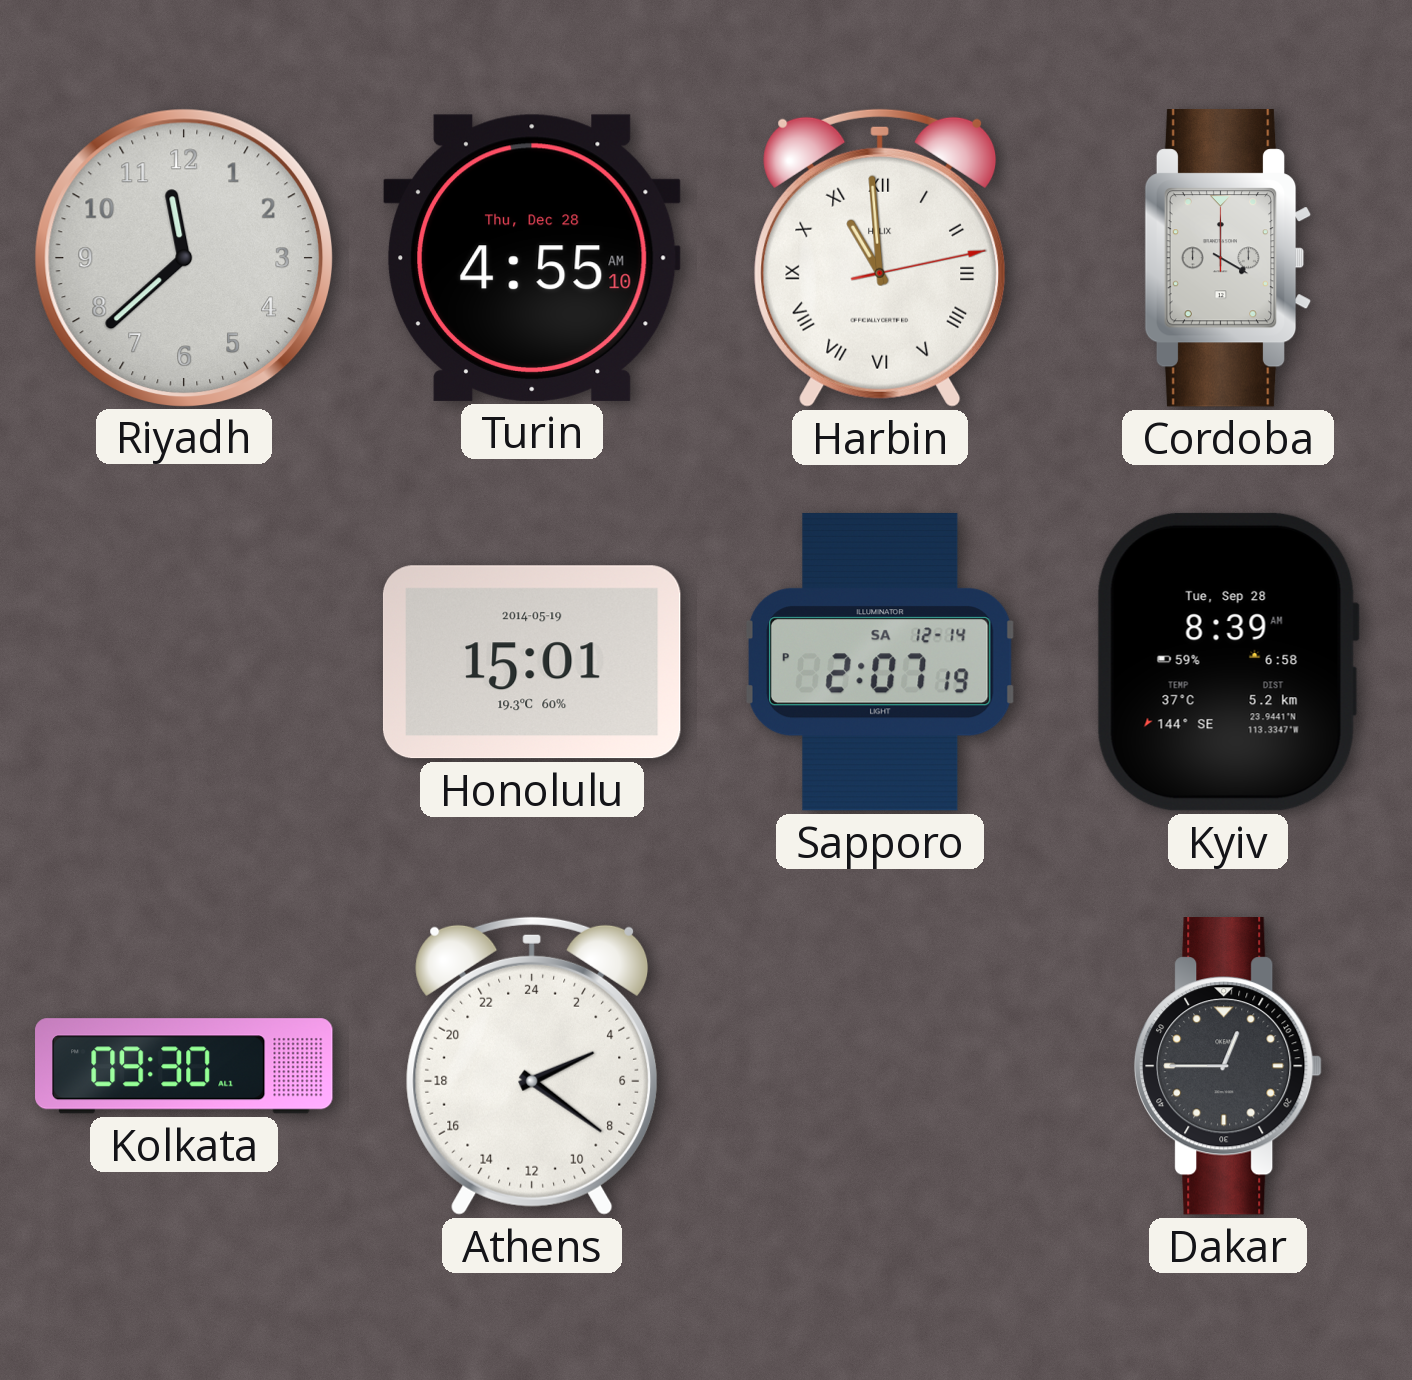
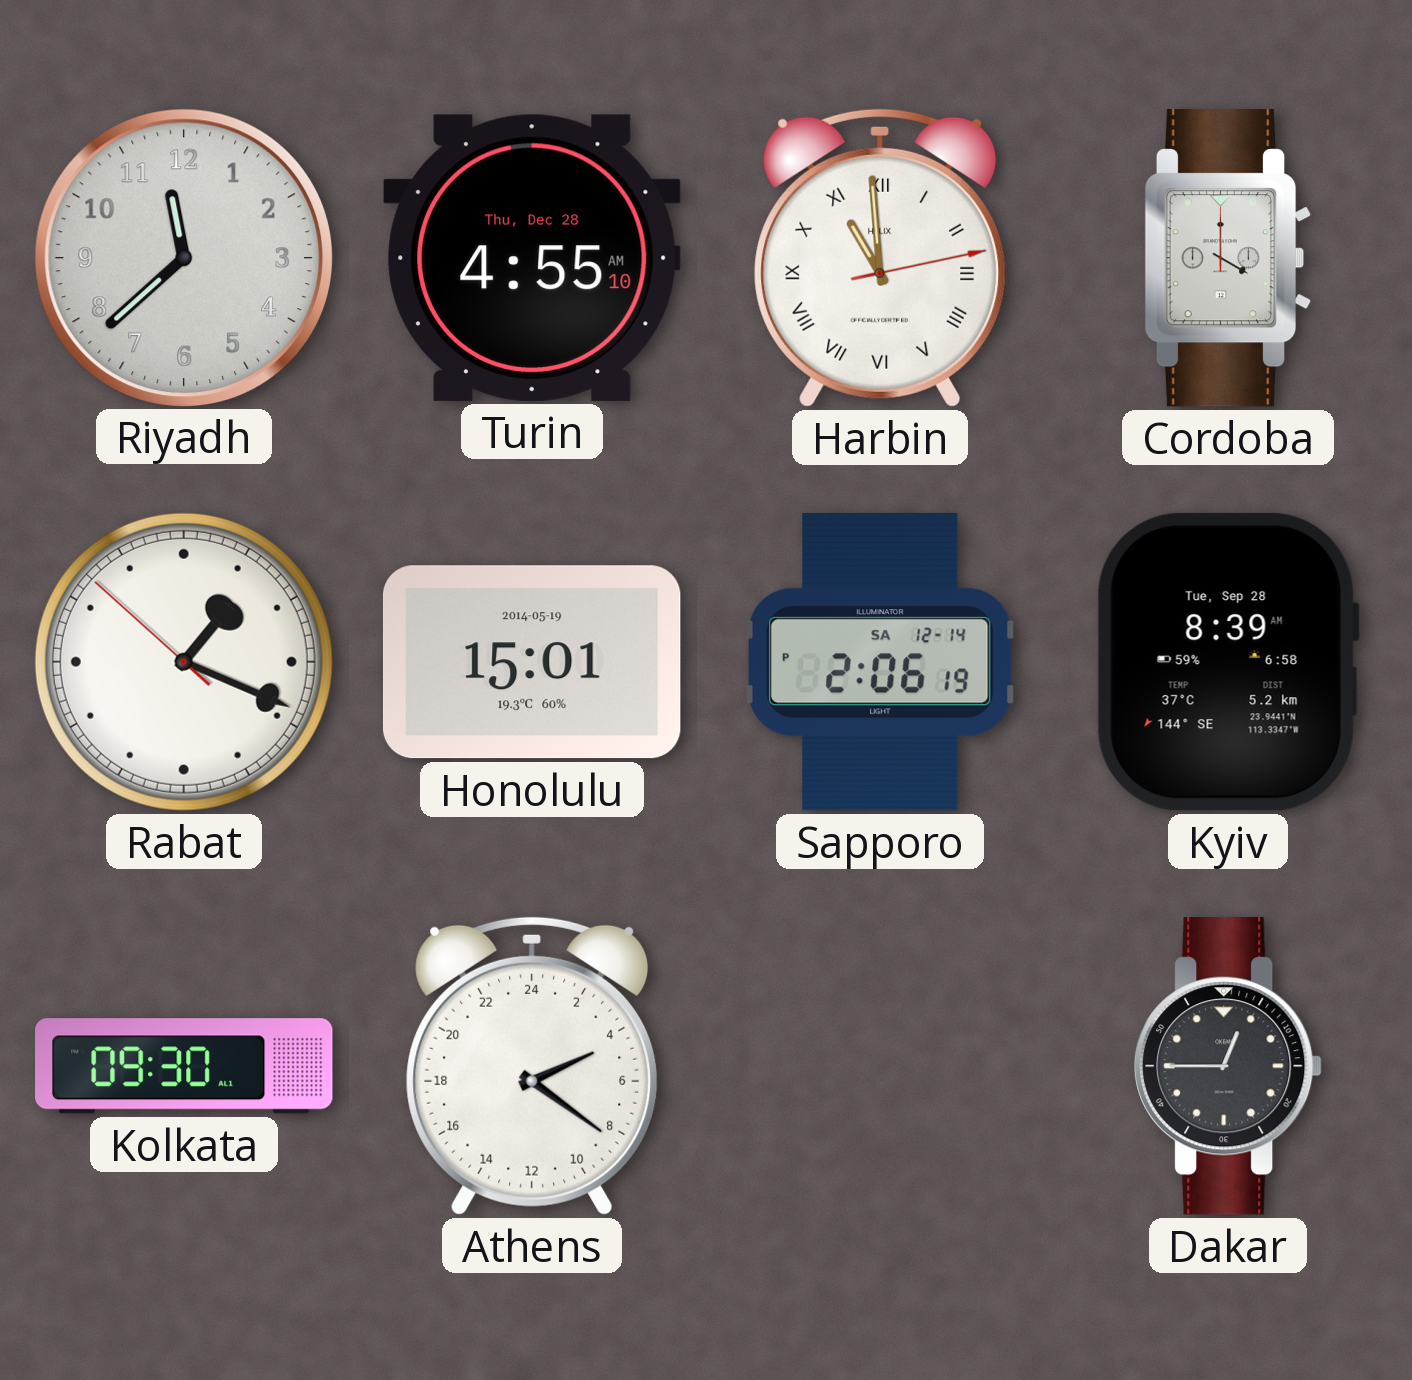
Rabat: none -> 1:18 (184, 662)
Sapporo: 2:07 -> 2:06 (880, 662)
